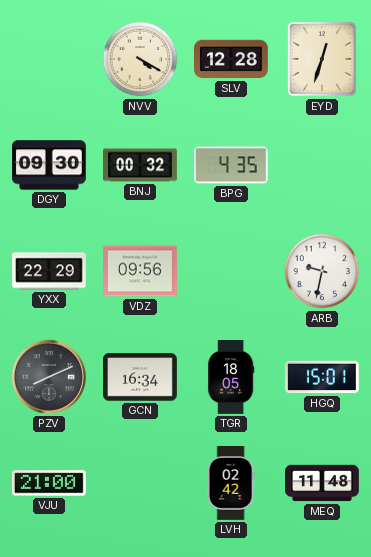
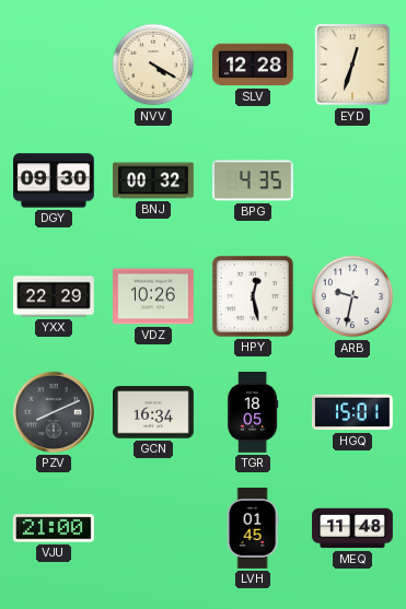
VDZ: 09:56 -> 10:26 (154, 296)
HPY: none -> 12:28 (253, 296)
LVH: 02:42 -> 01:45 (253, 528)
